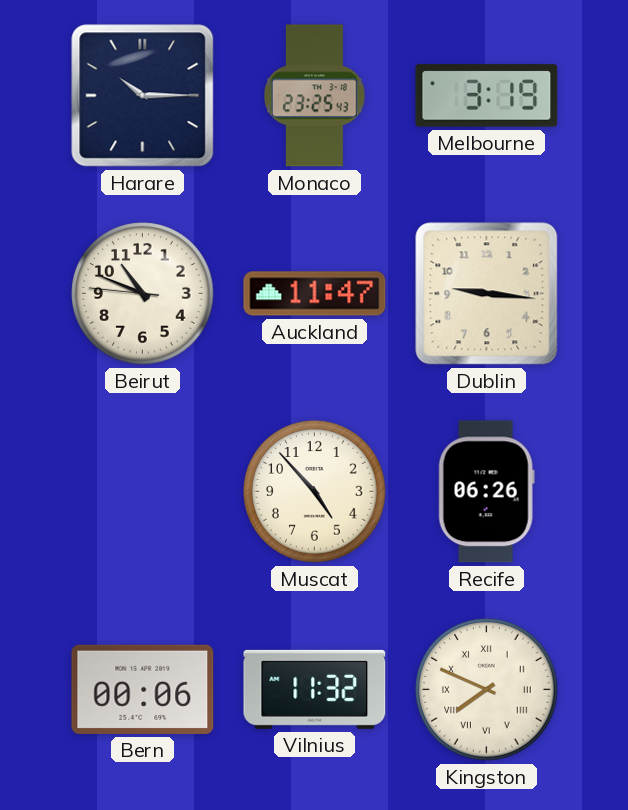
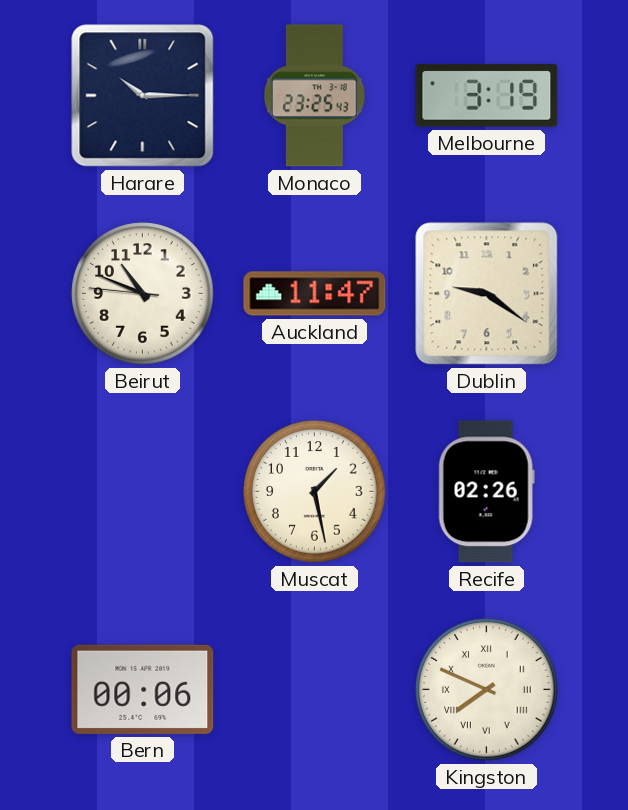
Dublin: 9:16 -> 9:21 (487, 294)
Muscat: 4:53 -> 1:28 (315, 492)
Recife: 06:26 -> 02:26 (486, 492)
Vilnius: 11:32 -> none (315, 689)
